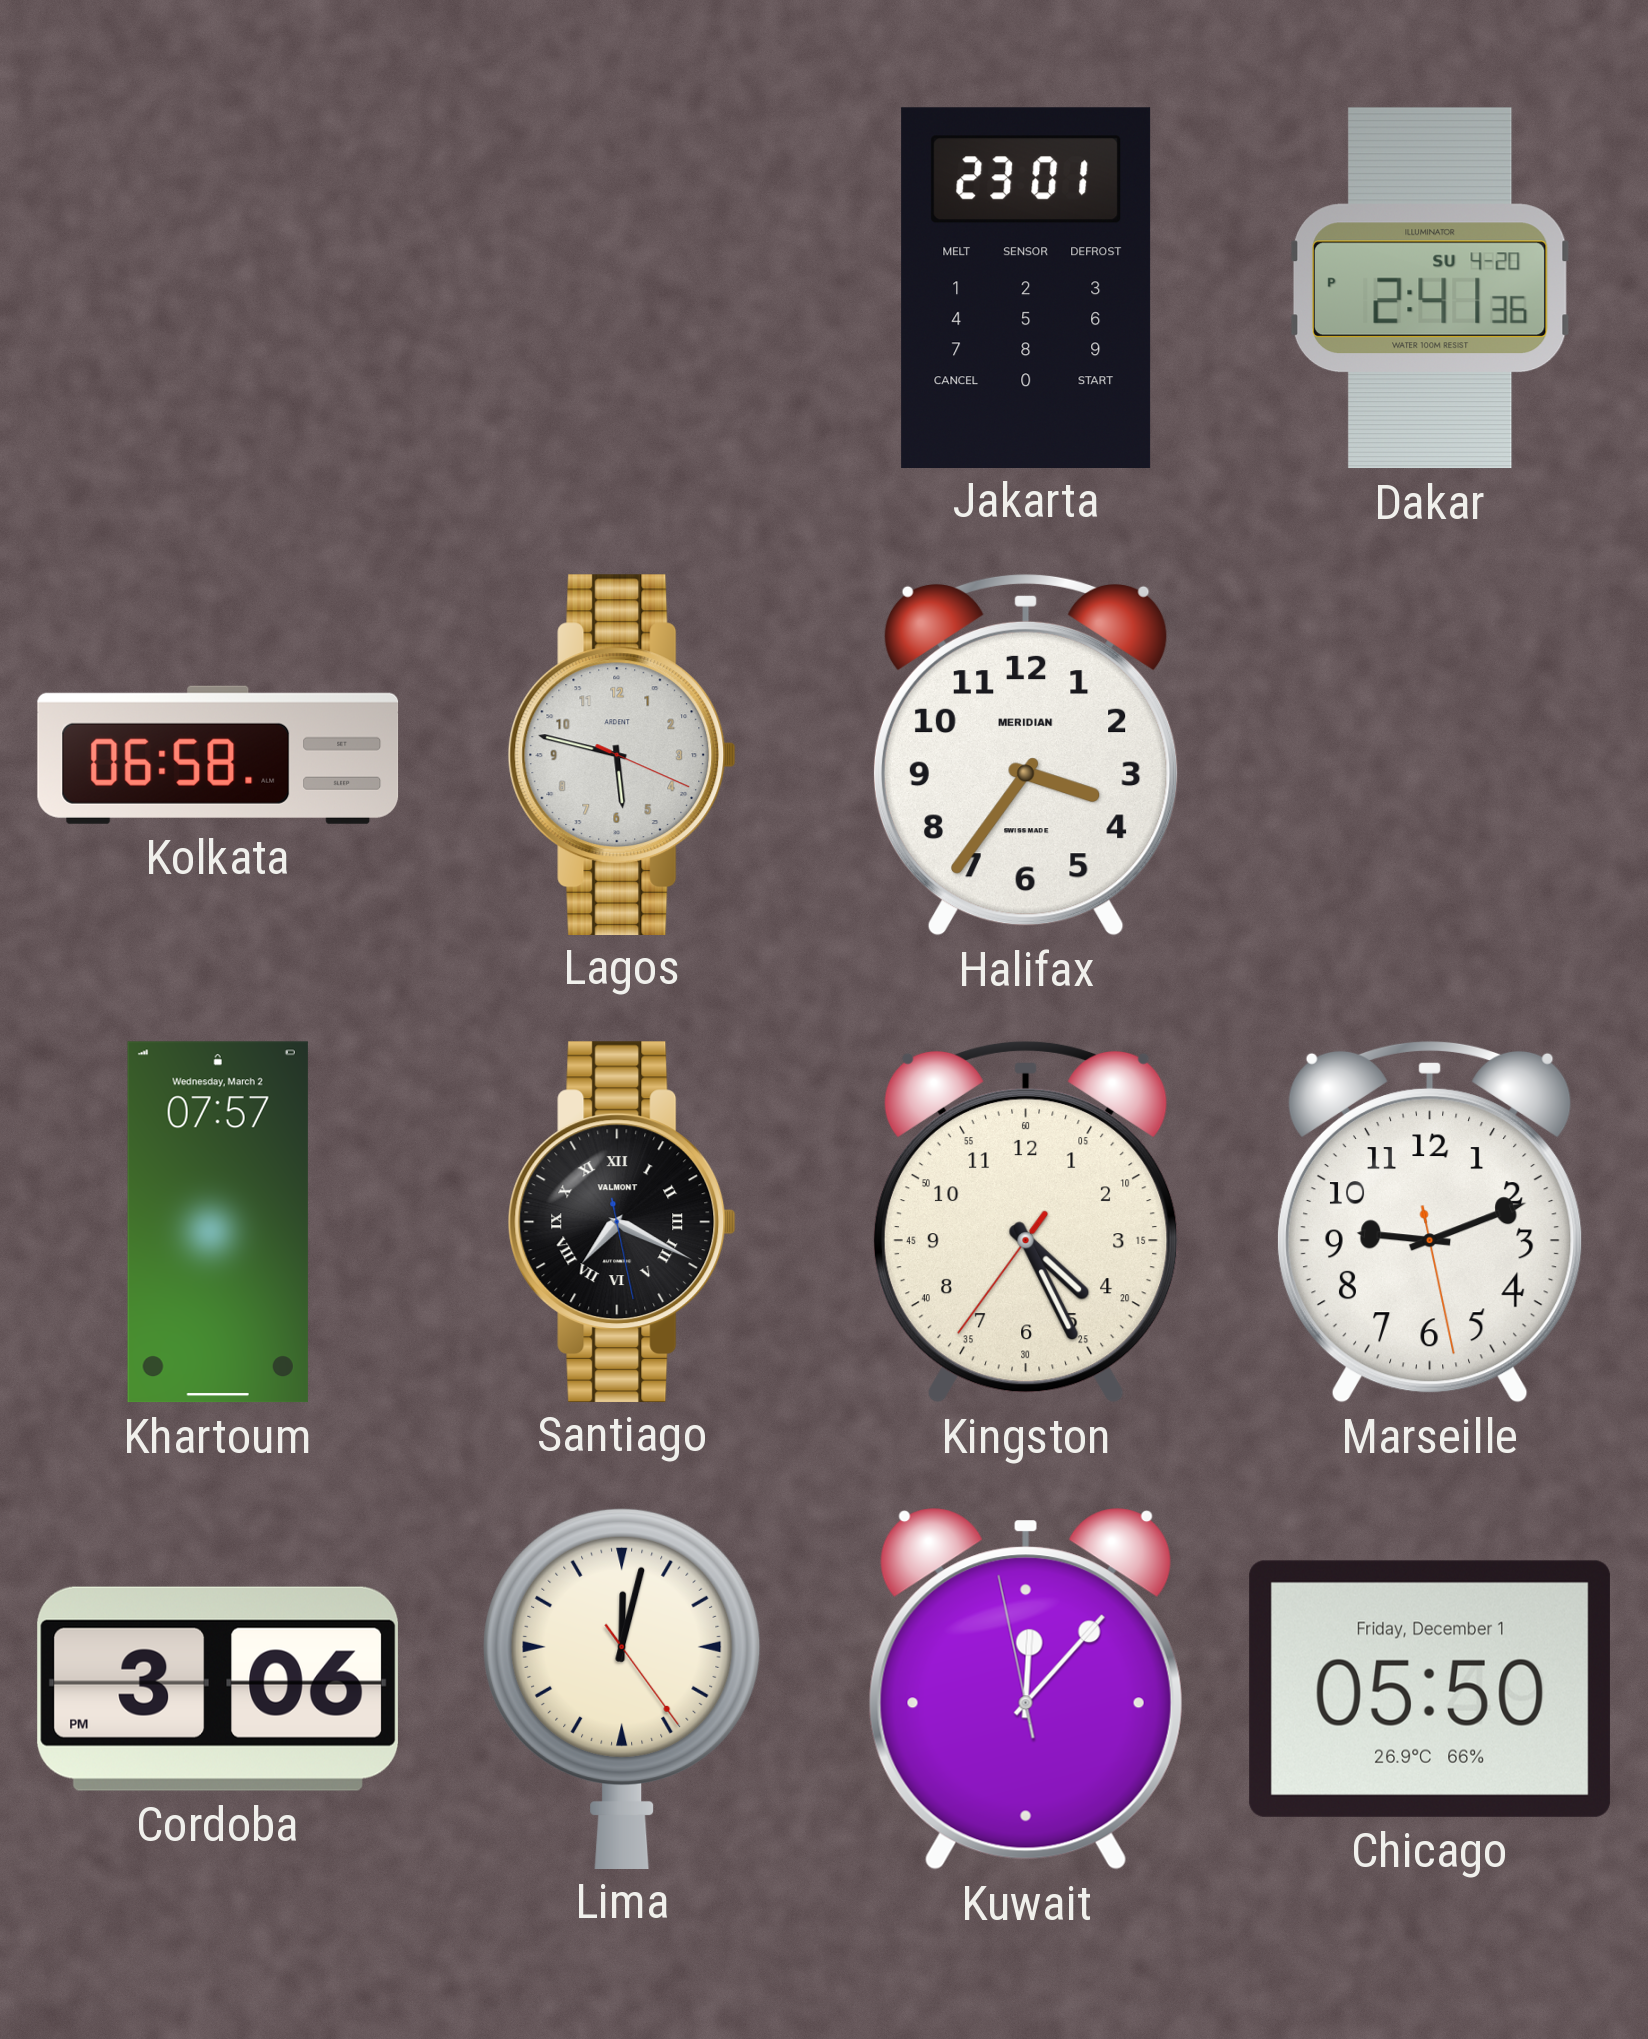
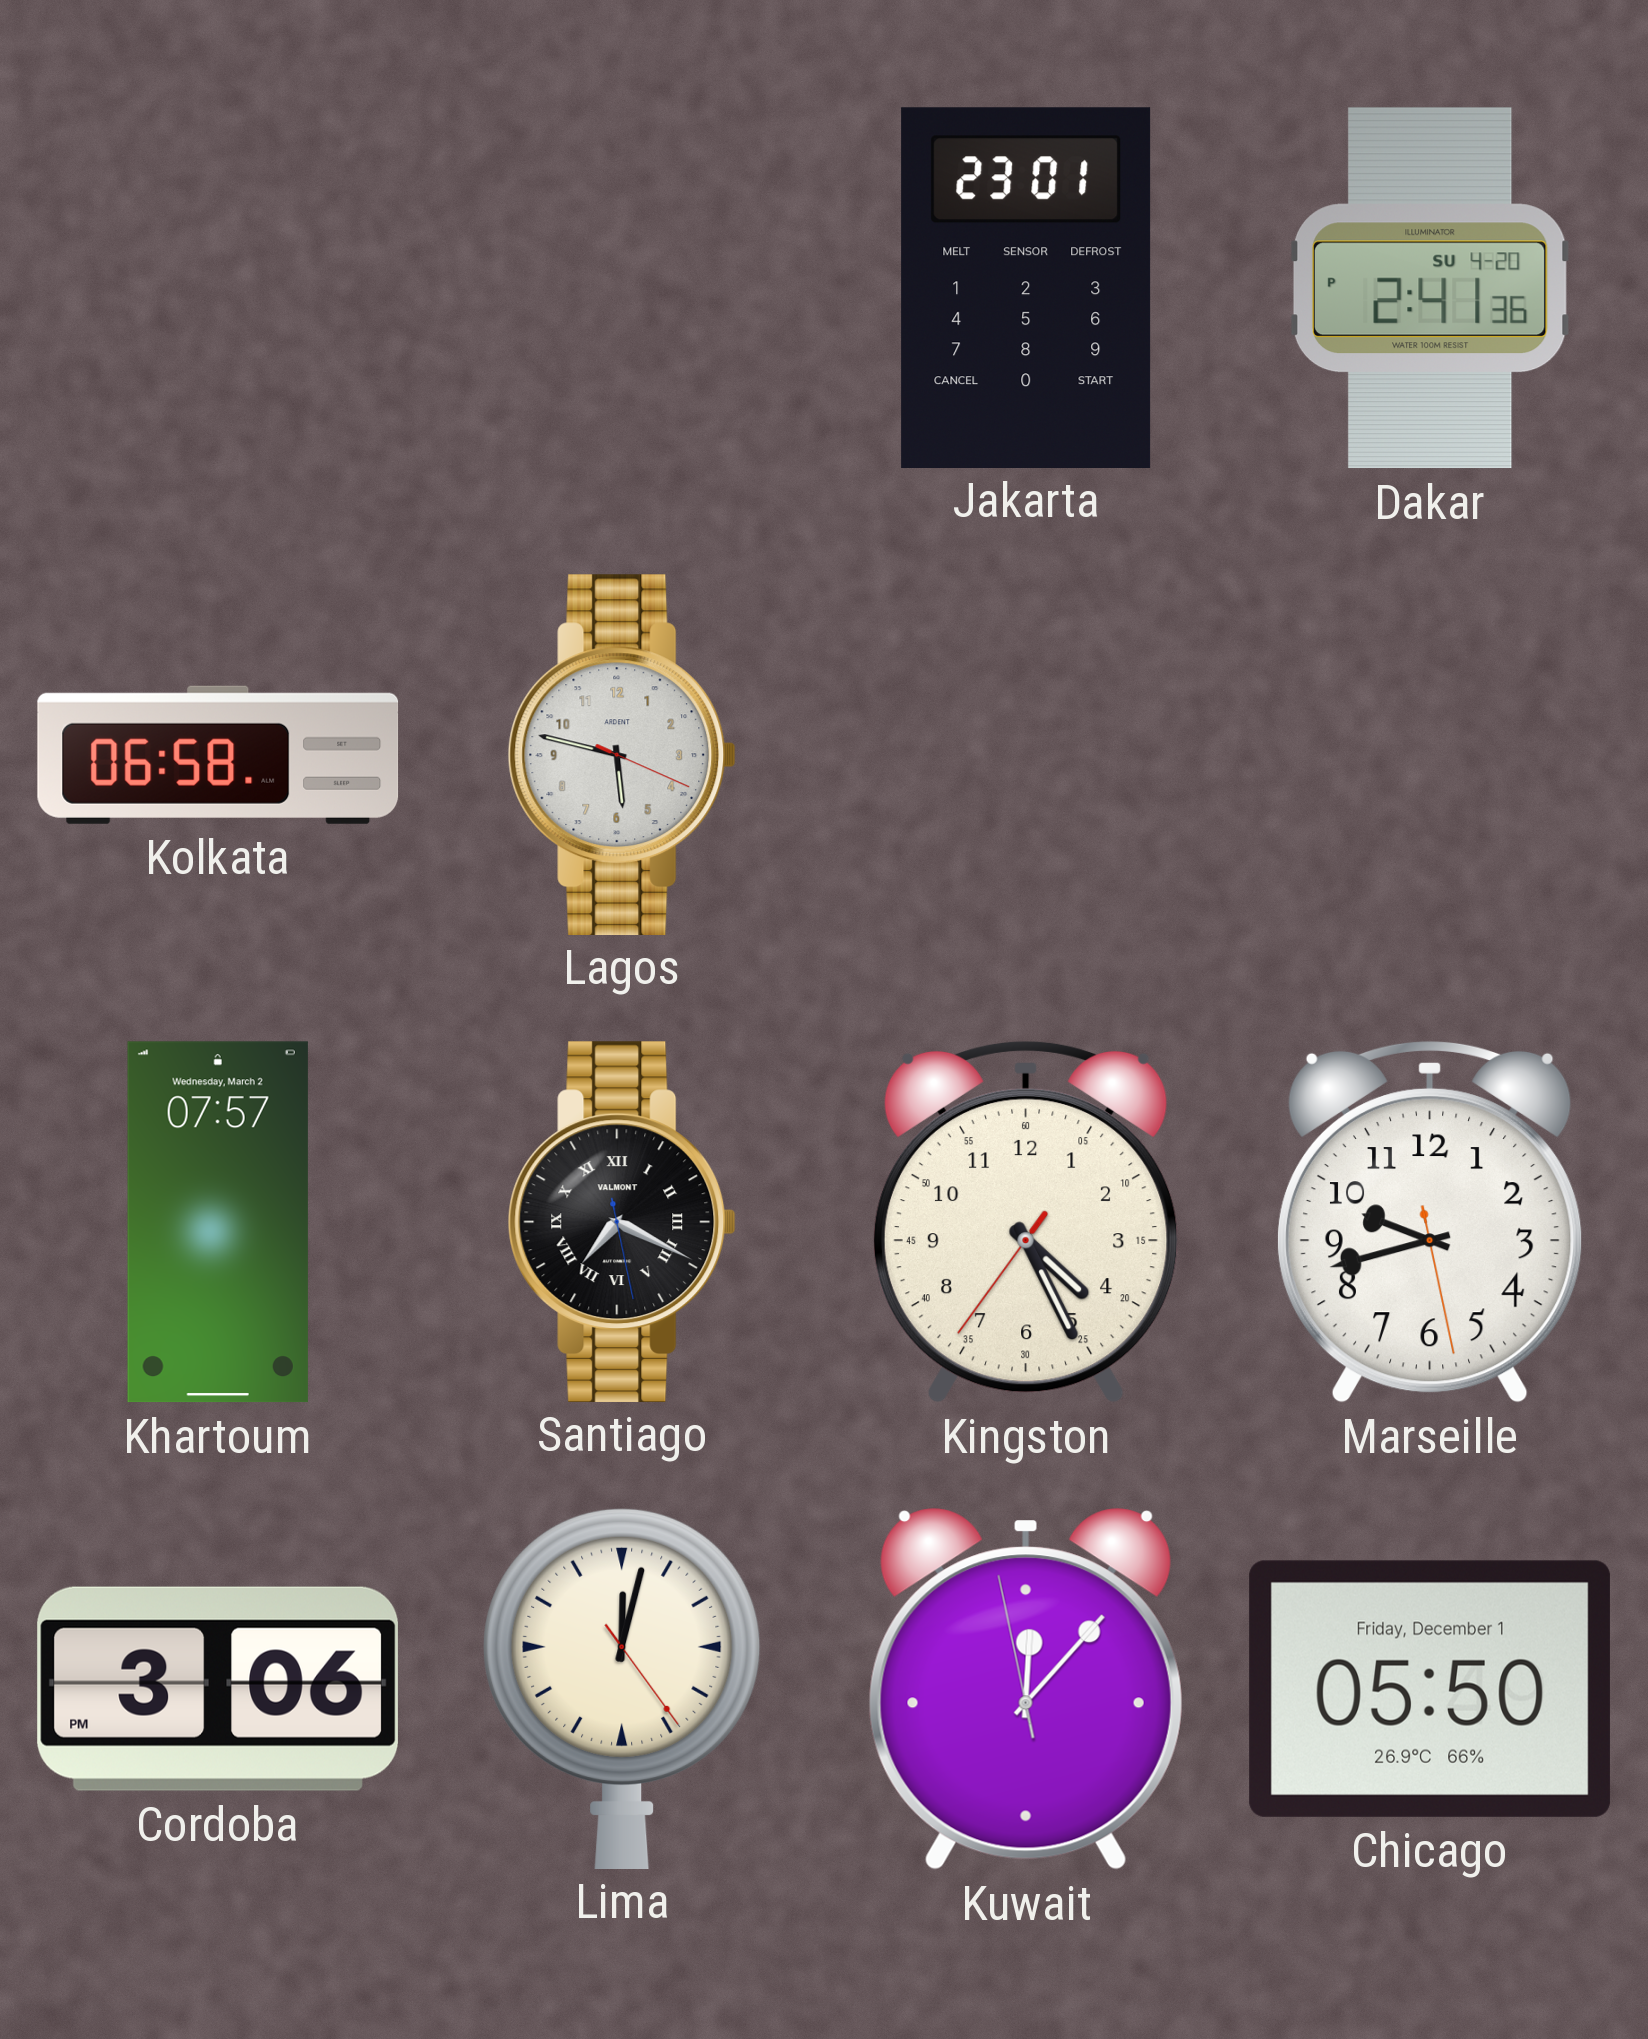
Halifax: 3:36 -> none (1026, 755)
Marseille: 9:11 -> 9:42 (1430, 1222)
